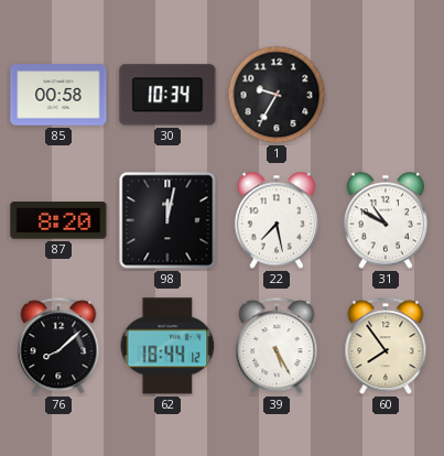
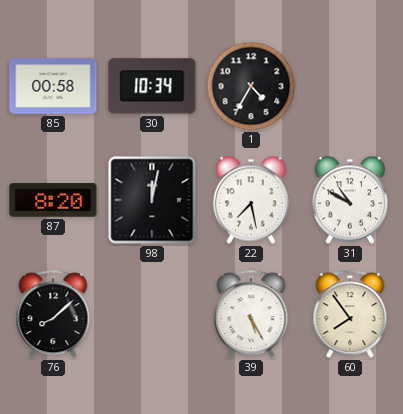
1: 9:35 -> 4:35 (251, 86)
62: 18:44 -> none (167, 346)
